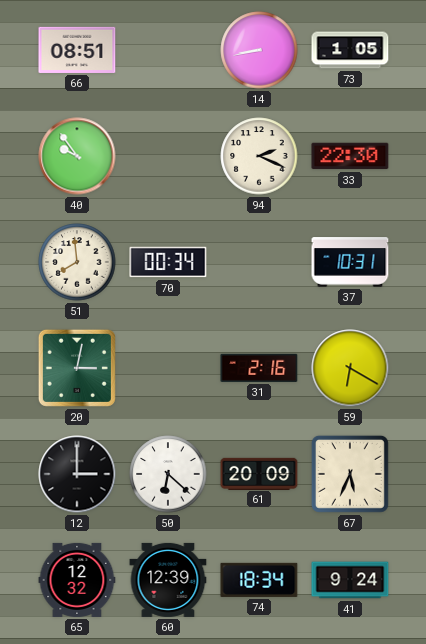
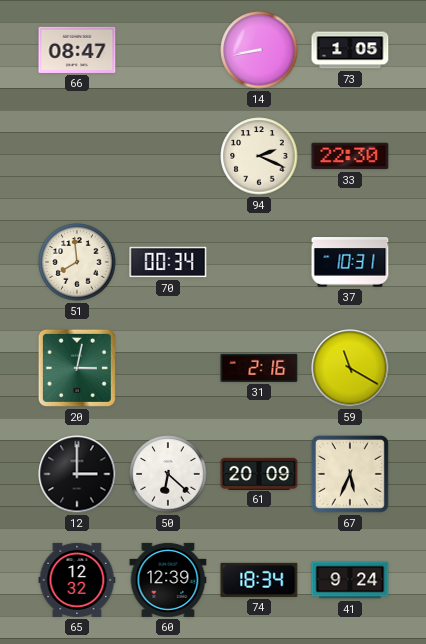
66: 08:51 -> 08:47 (77, 50)
40: 9:54 -> none (77, 156)
59: 6:20 -> 11:20 (350, 368)
